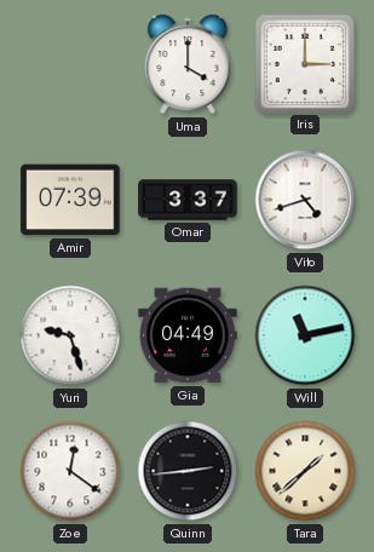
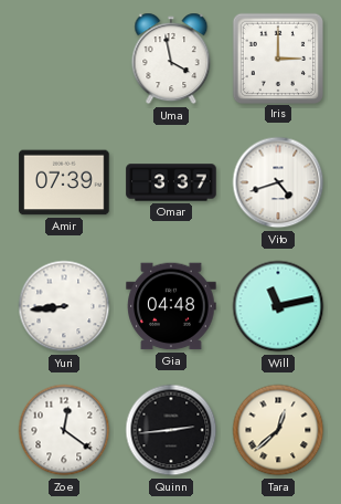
Uma: 4:00 -> 3:58 (171, 59)
Yuri: 9:27 -> 8:44 (64, 306)
Gia: 04:49 -> 04:48 (171, 306)
Tara: 1:38 -> 12:38 (278, 430)
